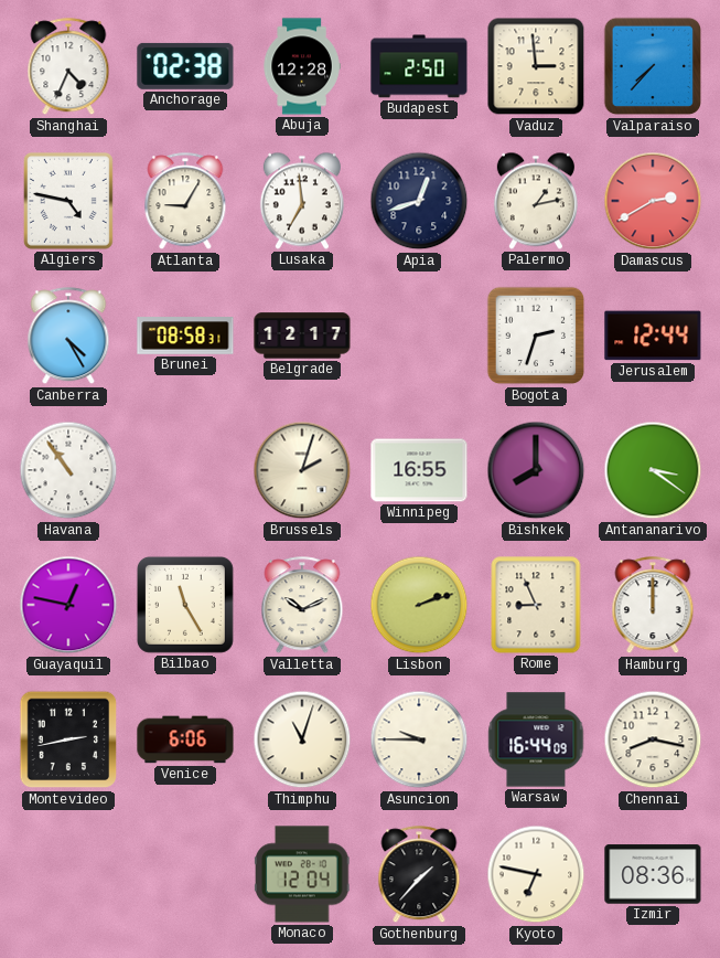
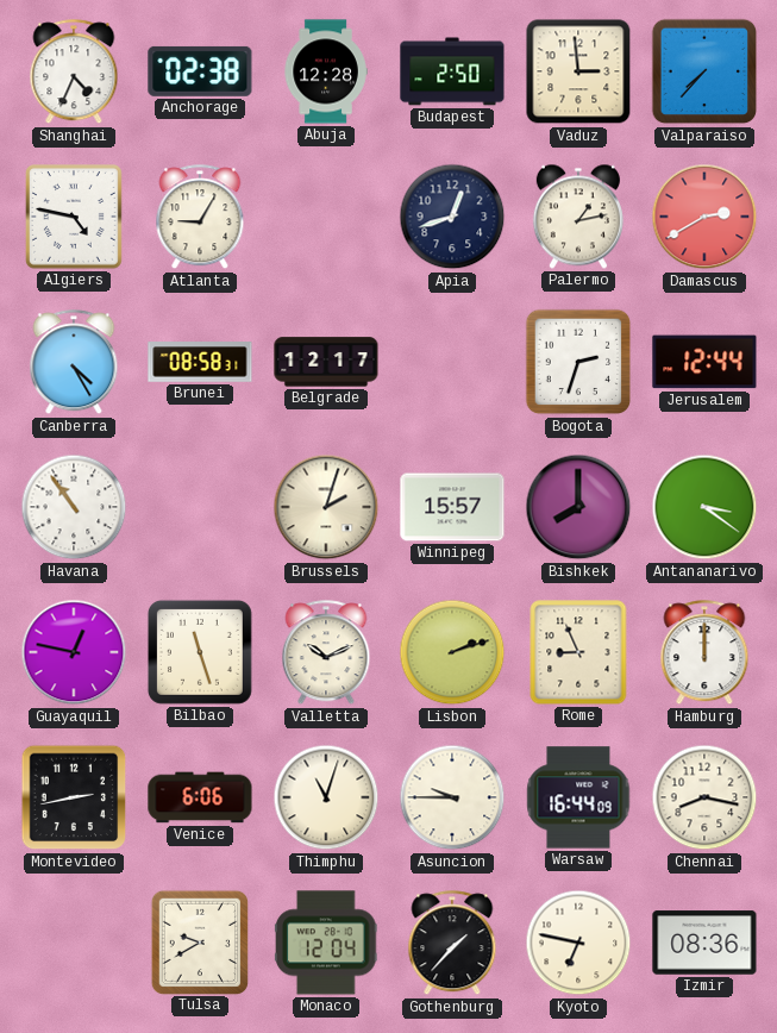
Lusaka: 6:59 -> none (302, 201)
Winnipeg: 16:55 -> 15:57 (452, 507)
Bilbao: 11:25 -> 11:27 (200, 652)
Tulsa: none -> 9:40 (200, 941)
